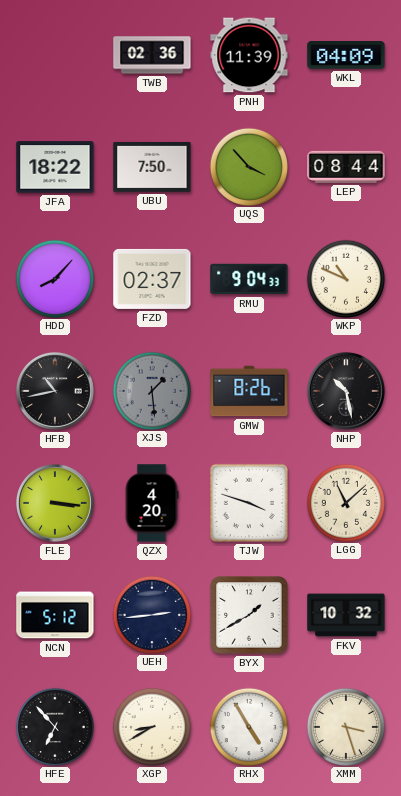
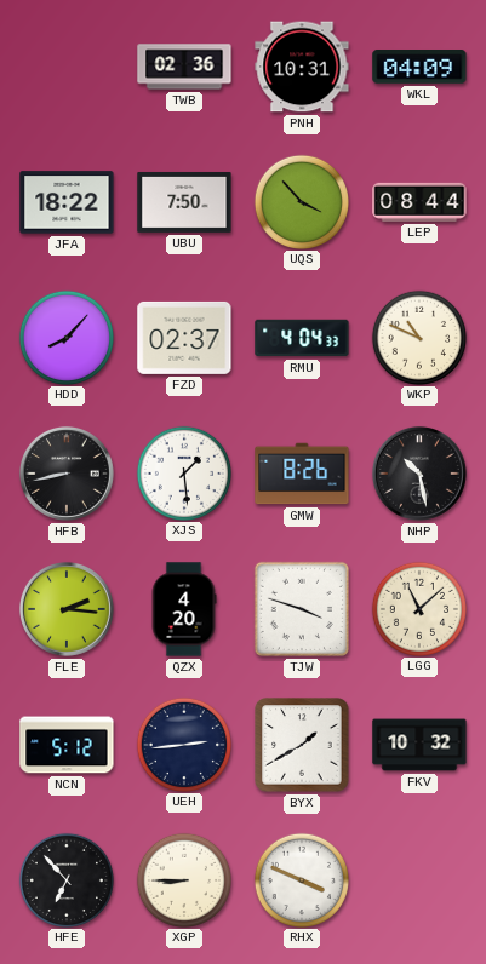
PNH: 11:39 -> 10:31 (302, 67)
RMU: 9:04 -> 4:04 (302, 338)
HFB: 10:43 -> 8:43 (67, 474)
XJS dial: grey -> white (183, 472)
FLE: 3:16 -> 2:16 (67, 609)
XGP: 8:40 -> 8:45 (183, 879)
RHX: 4:55 -> 3:49 (301, 879)
XMM: 3:27 -> none (345, 726)
